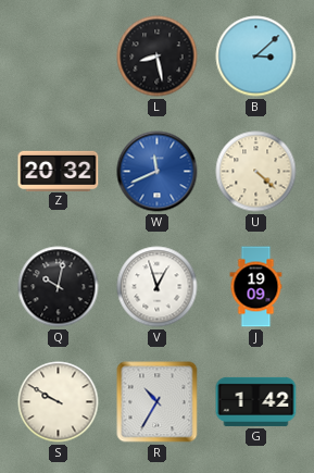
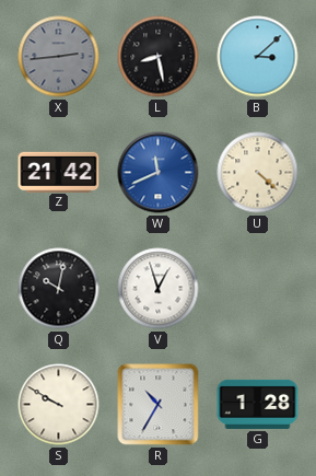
X: none -> 2:44 (59, 57)
Z: 20:32 -> 21:42 (59, 172)
J: 19:09 -> none (256, 287)
G: 1:42 -> 1:28 (258, 404)
